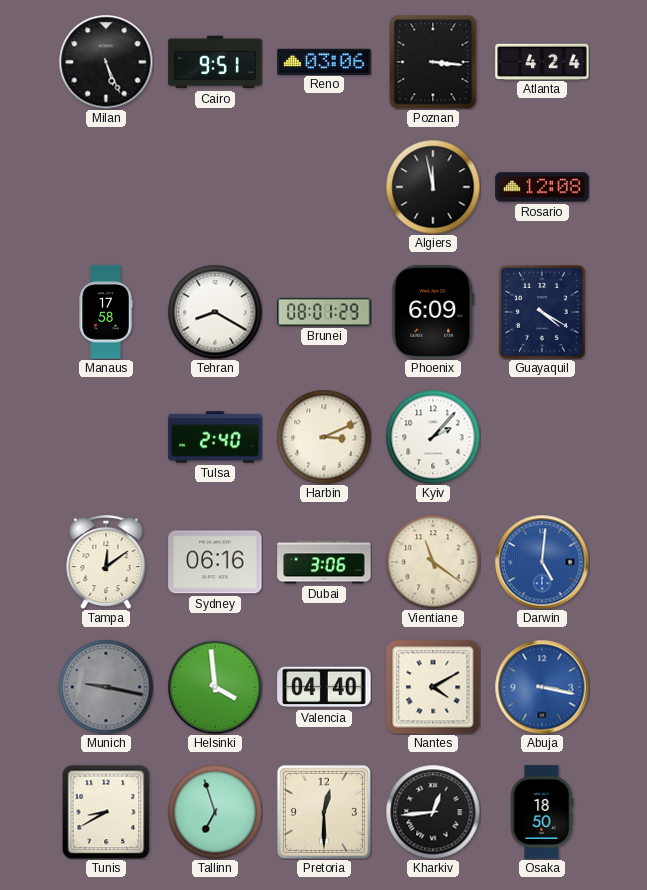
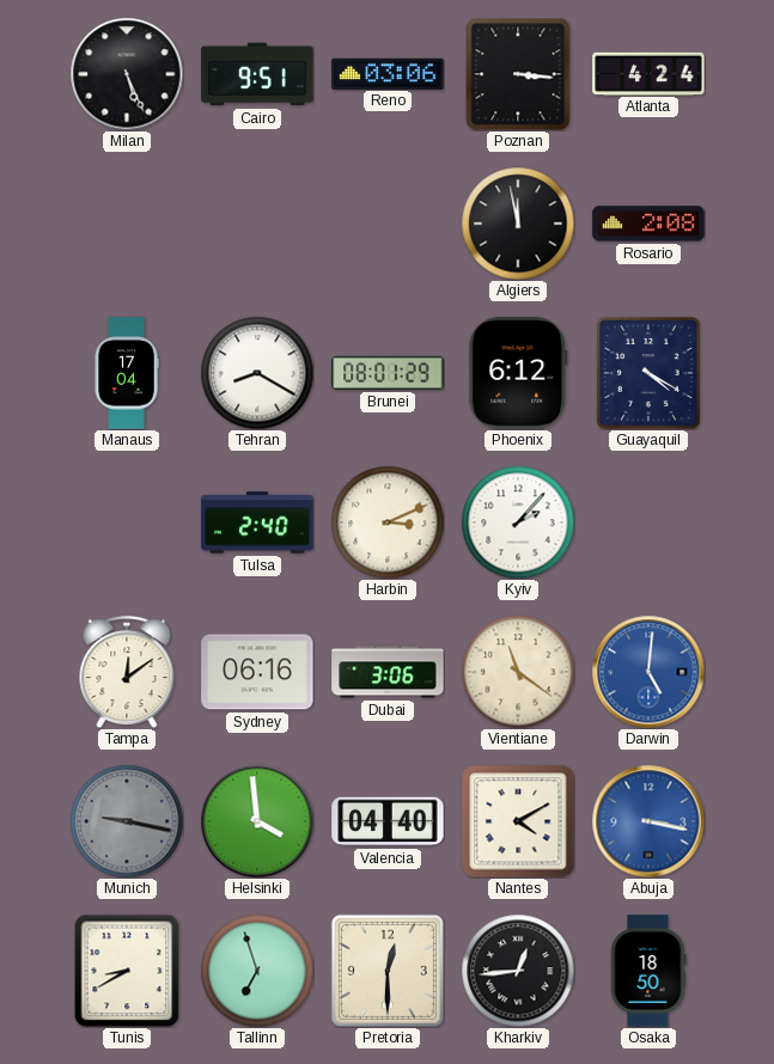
Rosario: 12:08 -> 2:08 (648, 224)
Manaus: 17:58 -> 17:04 (127, 373)
Phoenix: 6:09 -> 6:12 (518, 373)
